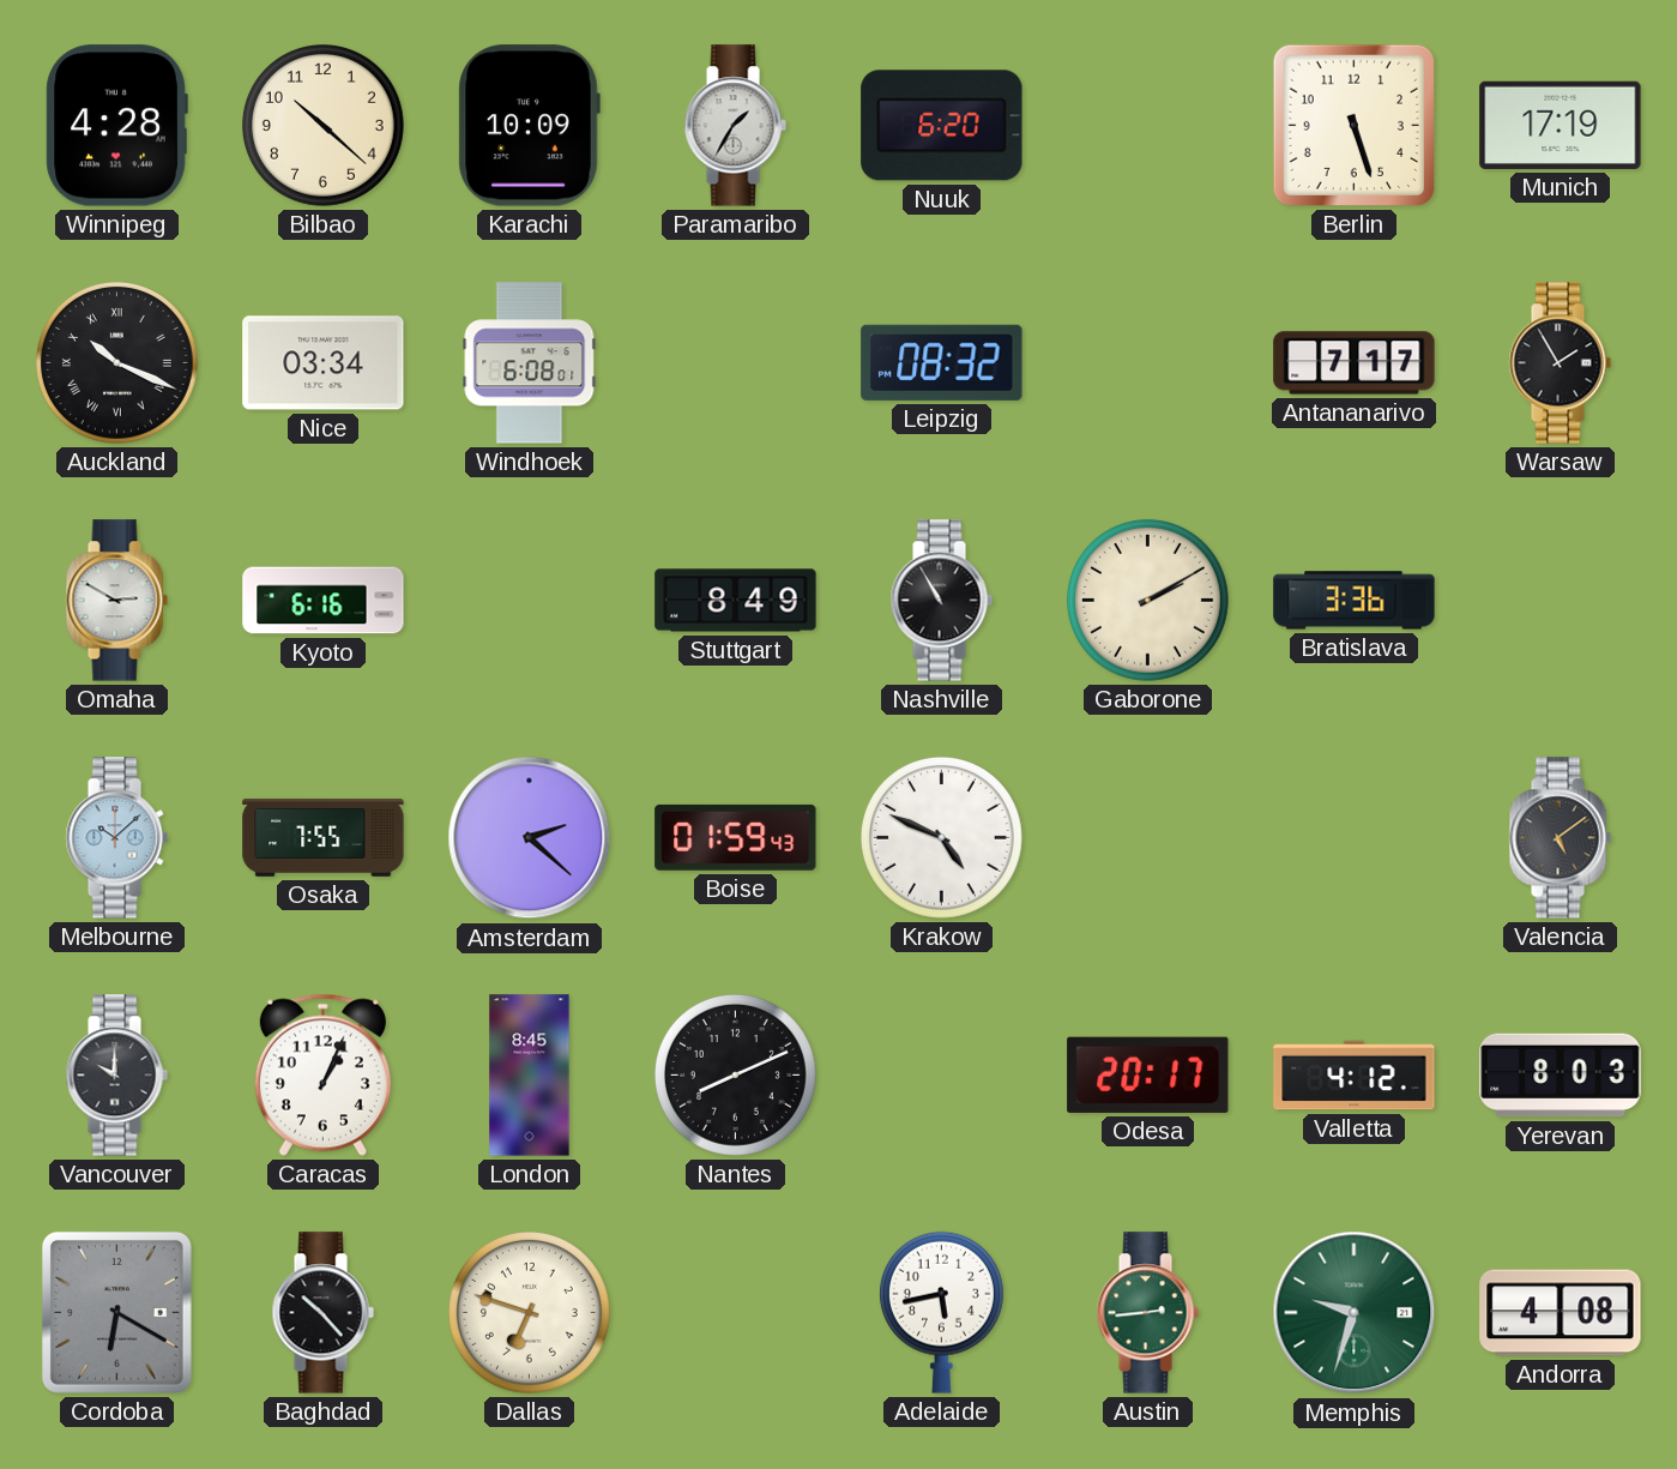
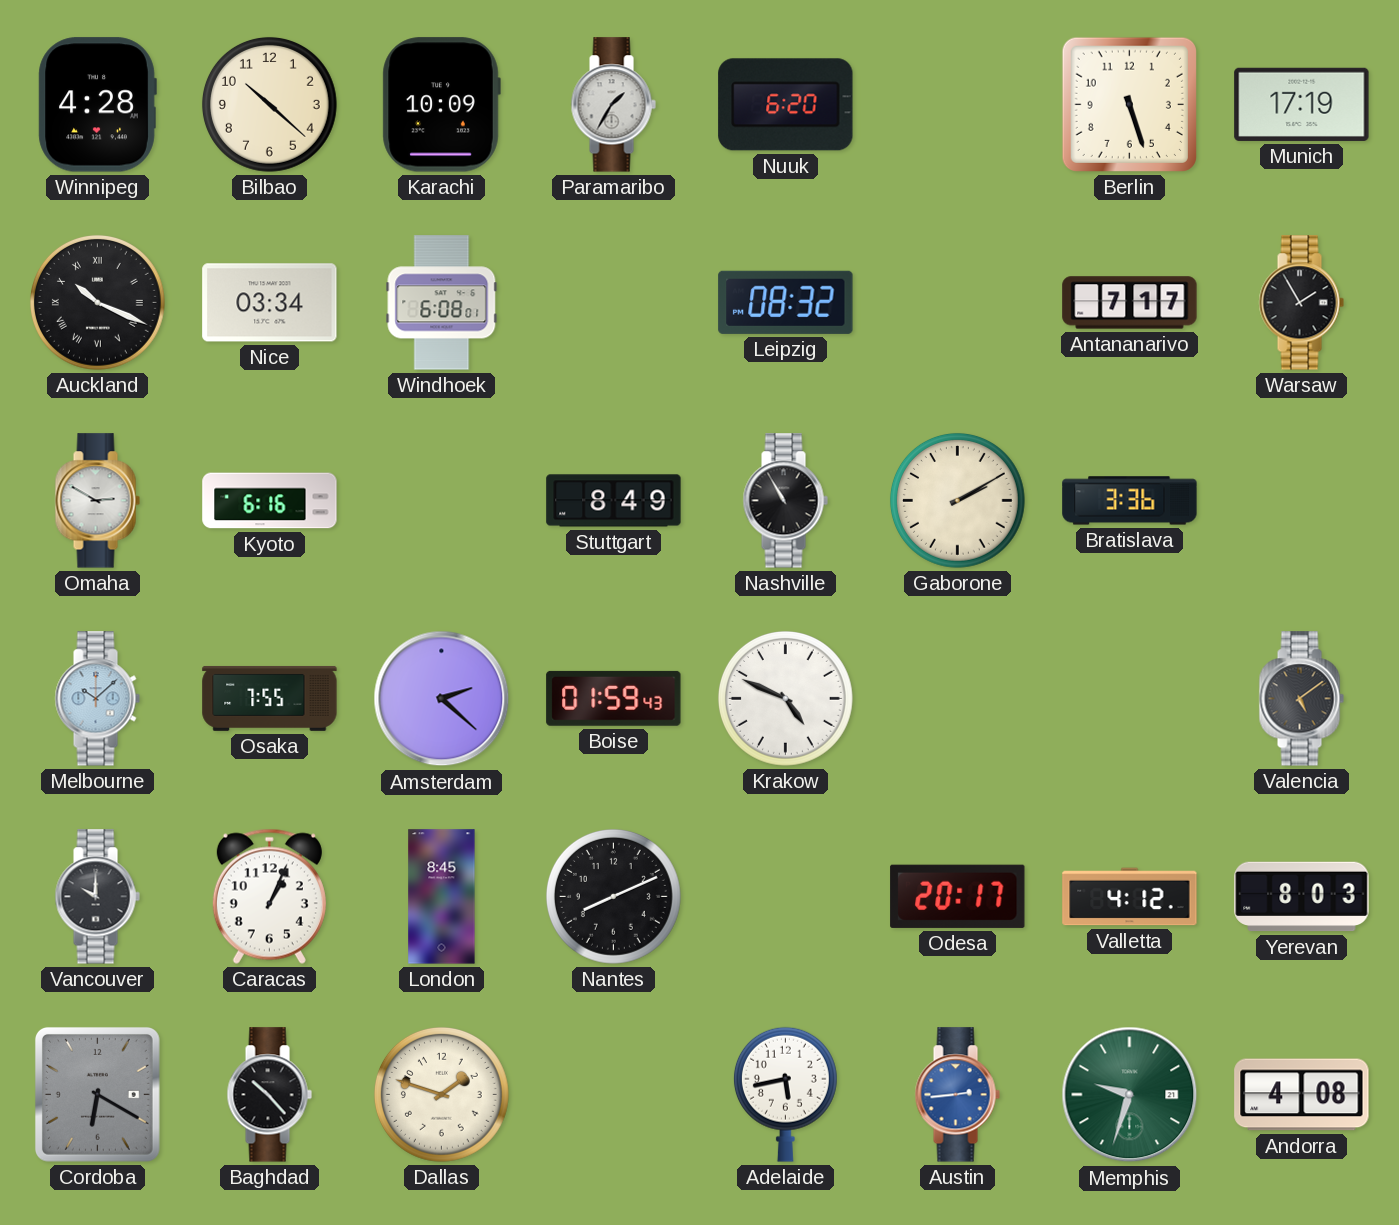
Dallas: 6:48 -> 1:48 (441, 1094)
Austin dial: green -> blue (957, 1095)
